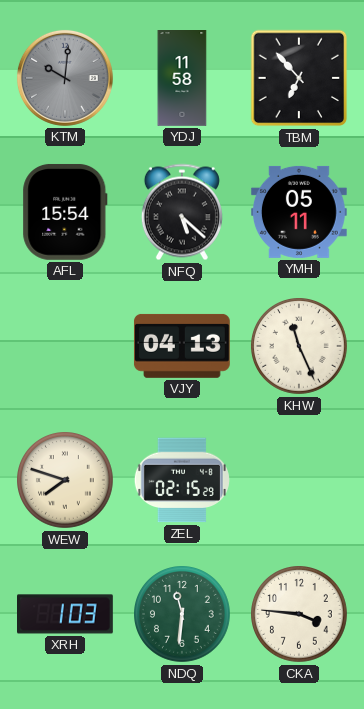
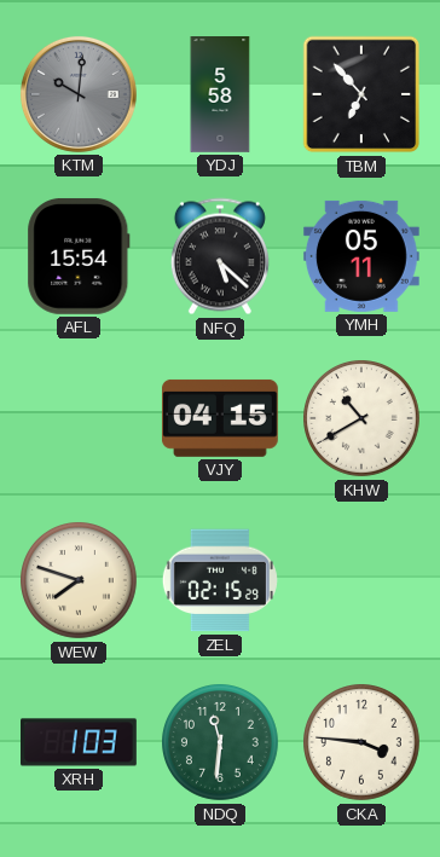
YDJ: 11:58 -> 5:58 (220, 95)
VJY: 04:13 -> 04:15 (220, 418)
KHW: 11:26 -> 10:40 (363, 419)
